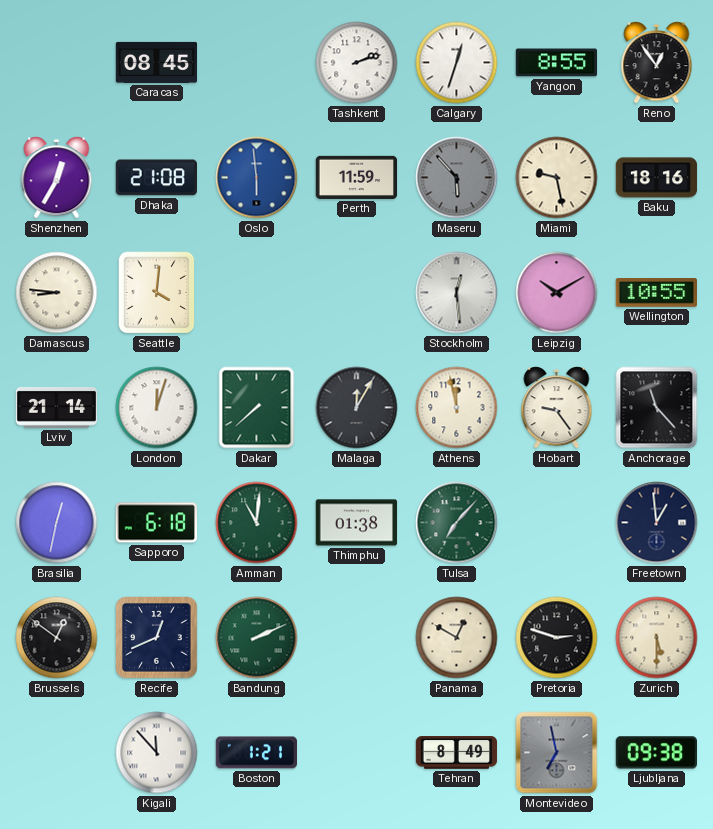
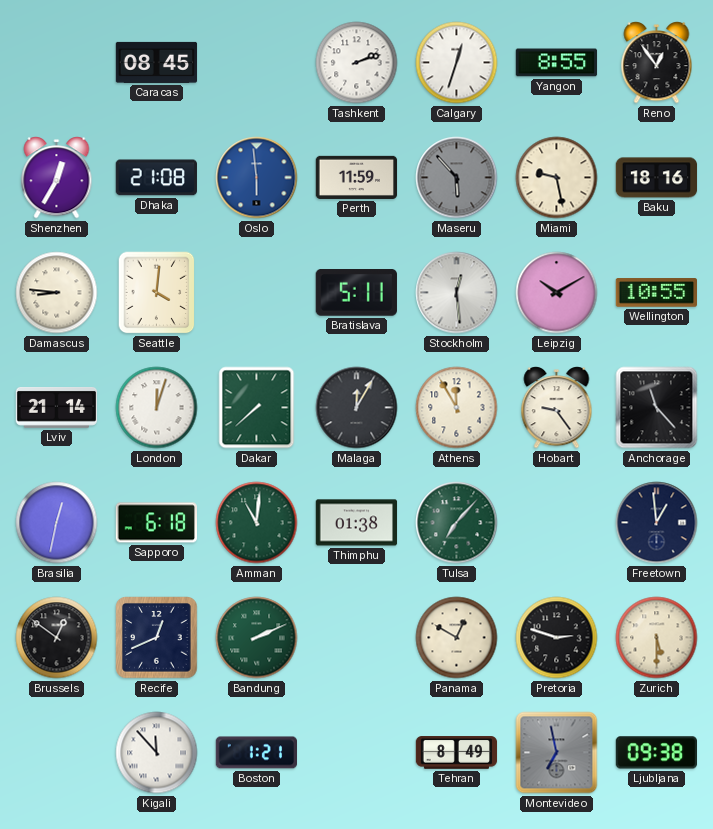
Bratislava: none -> 5:11 (356, 293)
Athens: 11:58 -> 11:55 (457, 408)
